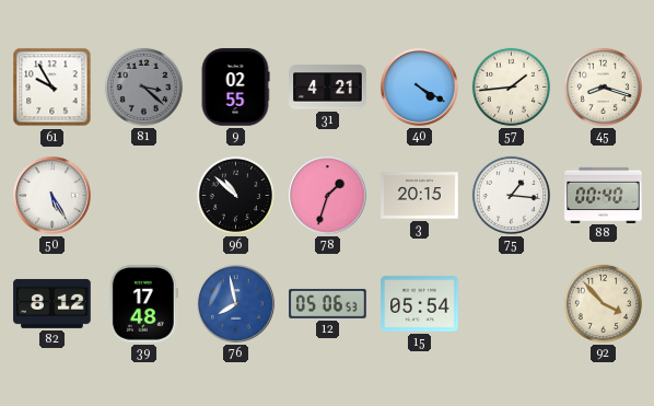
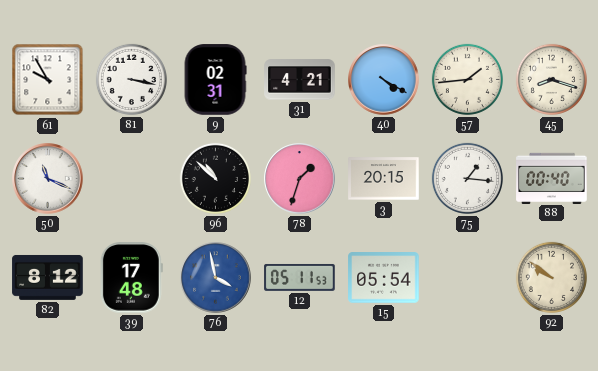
81: 3:22 -> 3:17 (131, 79)
81 dial: grey -> white (131, 79)
9: 02:55 -> 02:31 (215, 80)
50: 5:25 -> 11:19 (48, 179)
76: 7:58 -> 3:58 (216, 278)
12: 05:06 -> 05:11 (300, 277)
92: 3:53 -> 9:51 (551, 277)
